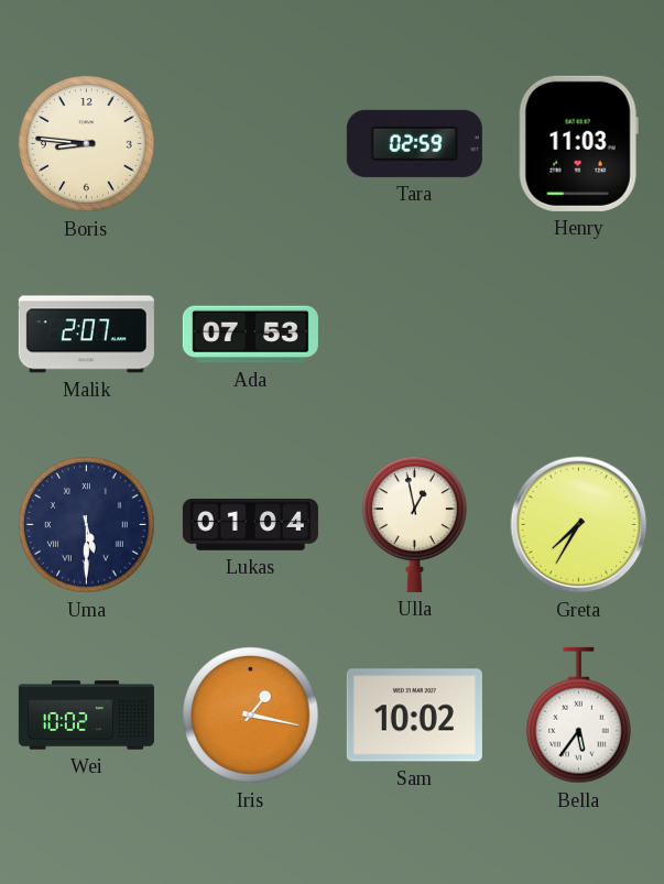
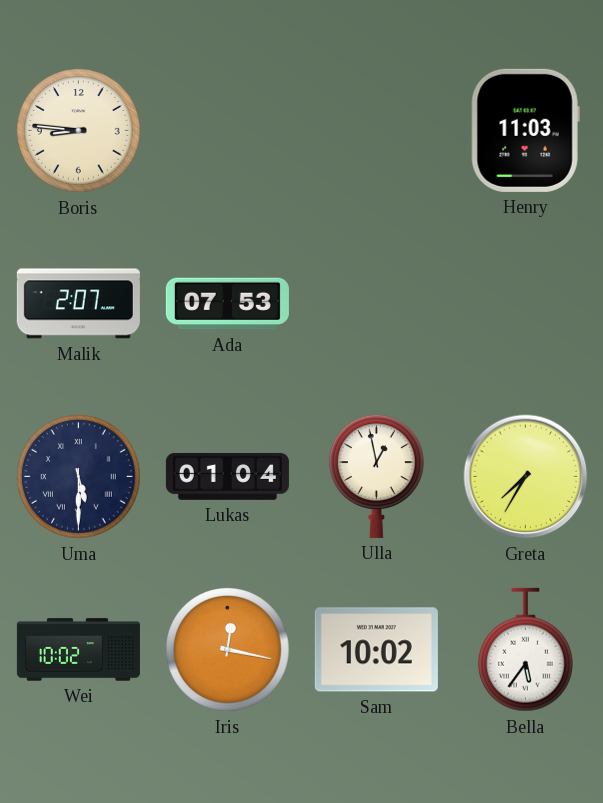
Tara: 02:59 -> none (414, 143)
Iris: 1:17 -> 12:17 (228, 650)
